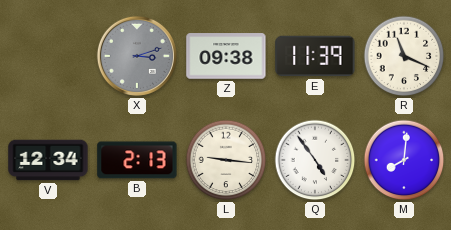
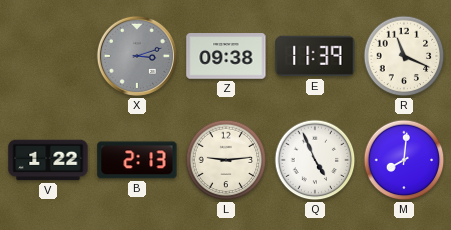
V: 12:34 -> 1:22 (48, 160)
L: 9:16 -> 9:14 (226, 160)
Q: 4:54 -> 4:56 (315, 160)
